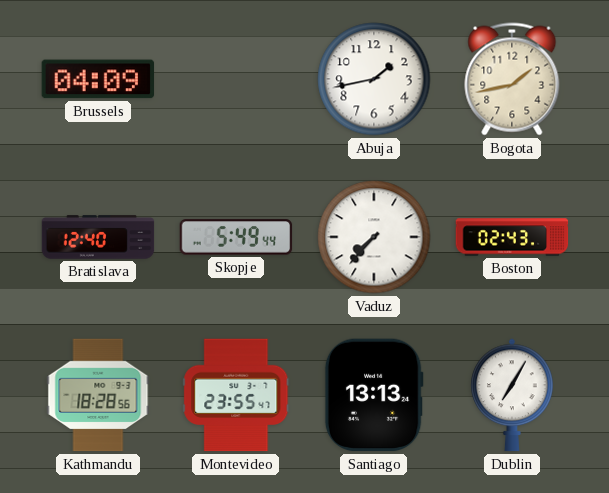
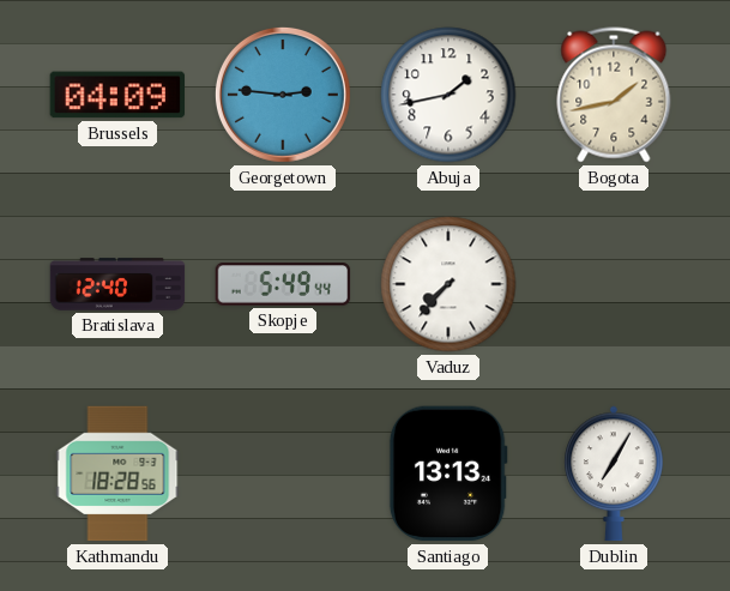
Georgetown: none -> 2:46 (283, 95)
Boston: 02:43 -> none (512, 237)
Montevideo: 23:55 -> none (236, 395)
